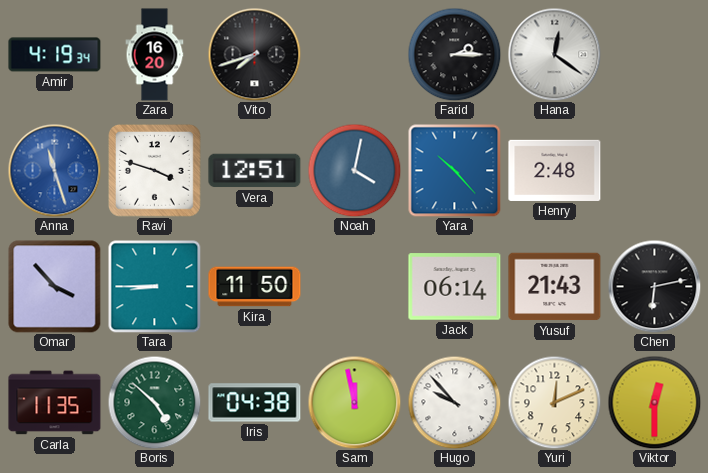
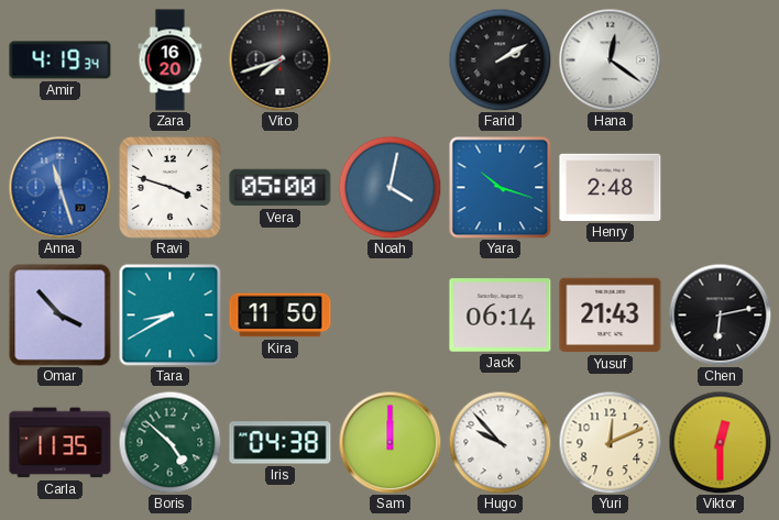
Farid: 2:15 -> 2:10 (500, 59)
Vera: 12:51 -> 05:00 (281, 188)
Yara: 10:23 -> 10:18 (500, 187)
Tara: 8:45 -> 8:40 (169, 314)
Sam: 11:58 -> 12:00 (390, 442)
